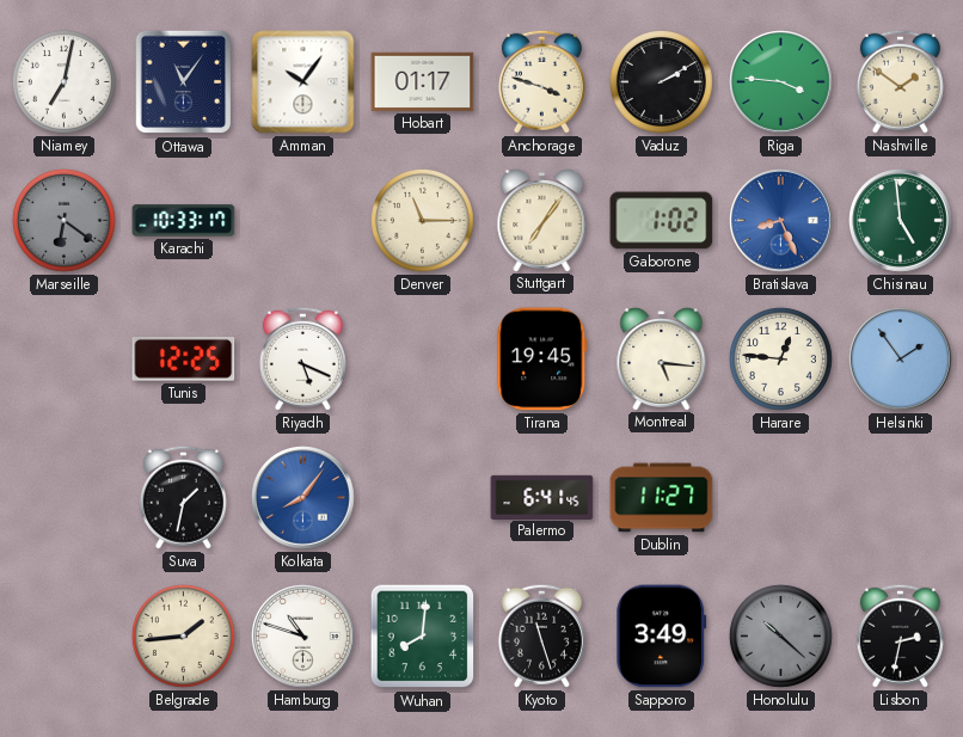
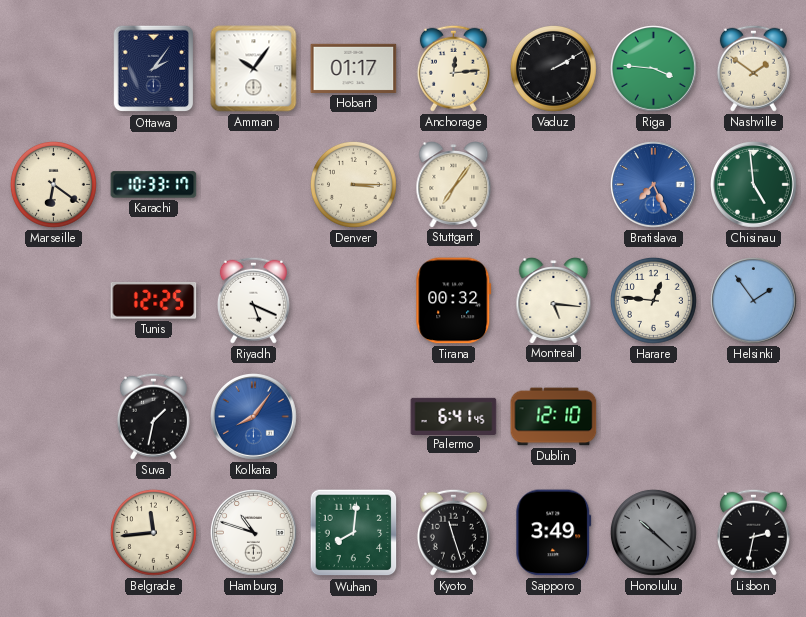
Niamey: 7:02 -> none (63, 81)
Ottawa: 11:06 -> 2:06 (154, 69)
Anchorage: 3:48 -> 12:14 (453, 68)
Marseille dial: grey -> cream (53, 184)
Denver: 11:15 -> 3:15 (353, 184)
Gaborone: 1:02 -> none (662, 221)
Bratislava: 8:26 -> 7:26 (654, 185)
Tirana: 19:45 -> 00:32 (454, 301)
Dublin: 11:27 -> 12:10 (554, 417)
Belgrade: 1:44 -> 11:44 (153, 532)
